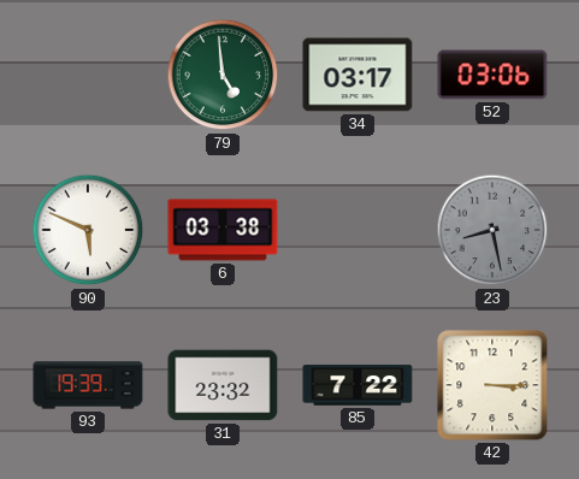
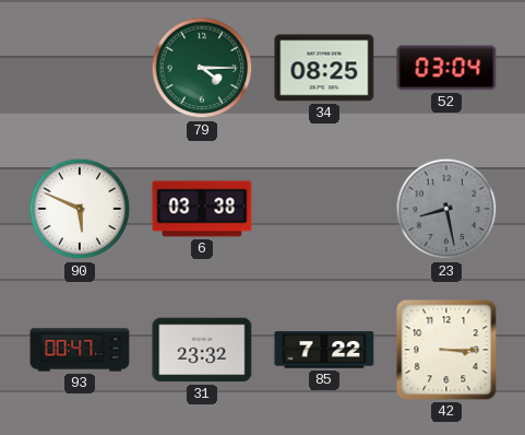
79: 4:59 -> 4:15 (202, 68)
34: 03:17 -> 08:25 (324, 68)
52: 03:06 -> 03:04 (446, 68)
93: 19:39 -> 00:47 (80, 350)
